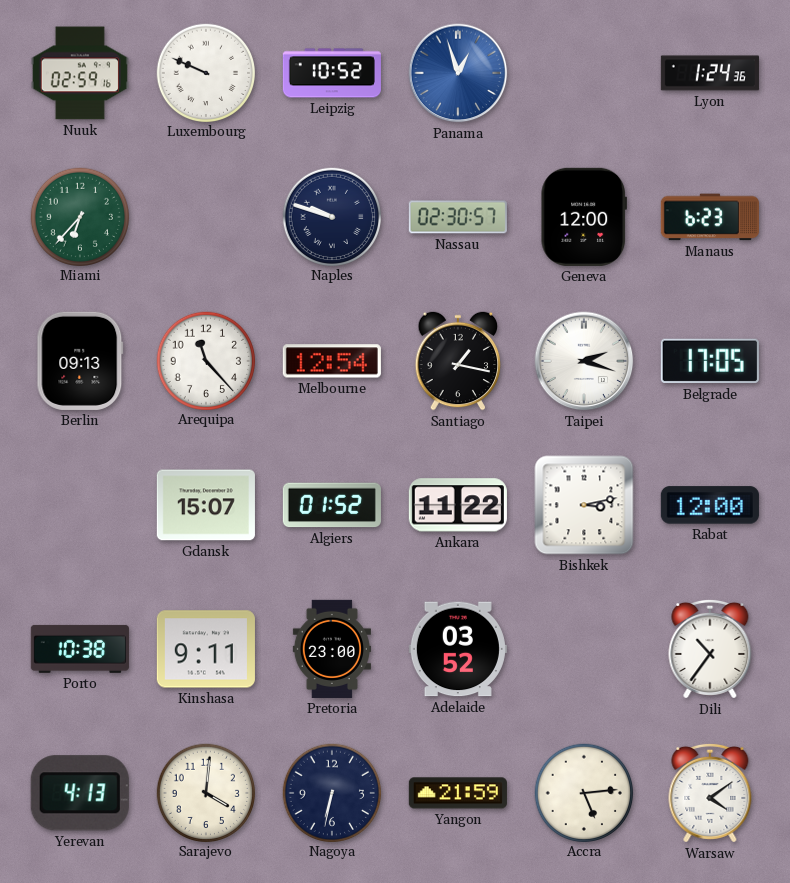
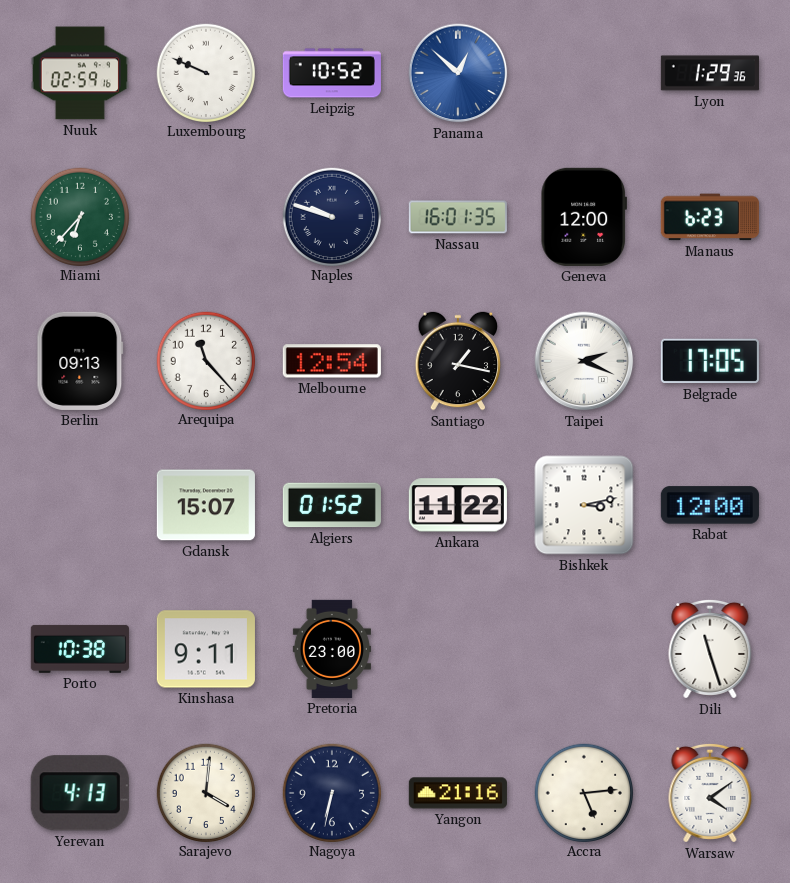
Panama: 12:57 -> 12:52 (458, 73)
Lyon: 1:24 -> 1:29 (710, 73)
Nassau: 02:30 -> 16:01 (458, 217)
Taipei: 2:18 -> 2:19 (584, 361)
Adelaide: 03:52 -> none (458, 649)
Dili: 10:36 -> 11:27 (710, 649)
Yangon: 21:59 -> 21:16 (458, 793)
